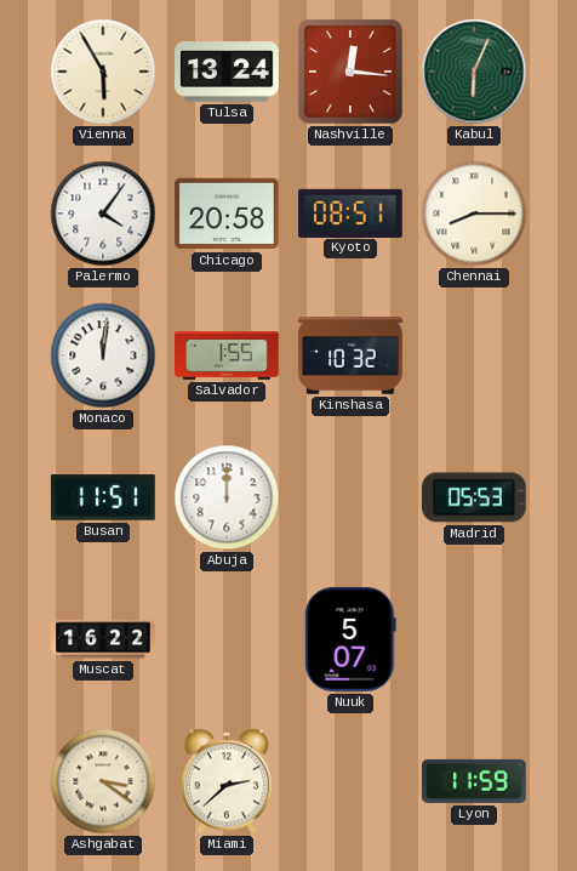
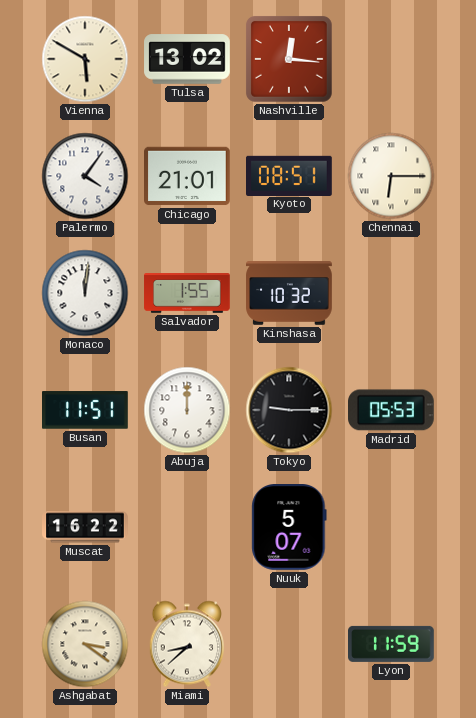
Vienna: 5:55 -> 5:50 (85, 59)
Tulsa: 13:24 -> 13:02 (187, 59)
Kabul: 6:04 -> none (474, 72)
Chicago: 20:58 -> 21:01 (188, 176)
Chennai: 8:15 -> 6:15 (391, 176)
Tokyo: none -> 9:15 (289, 410)
Miami: 2:38 -> 8:38 (186, 644)
